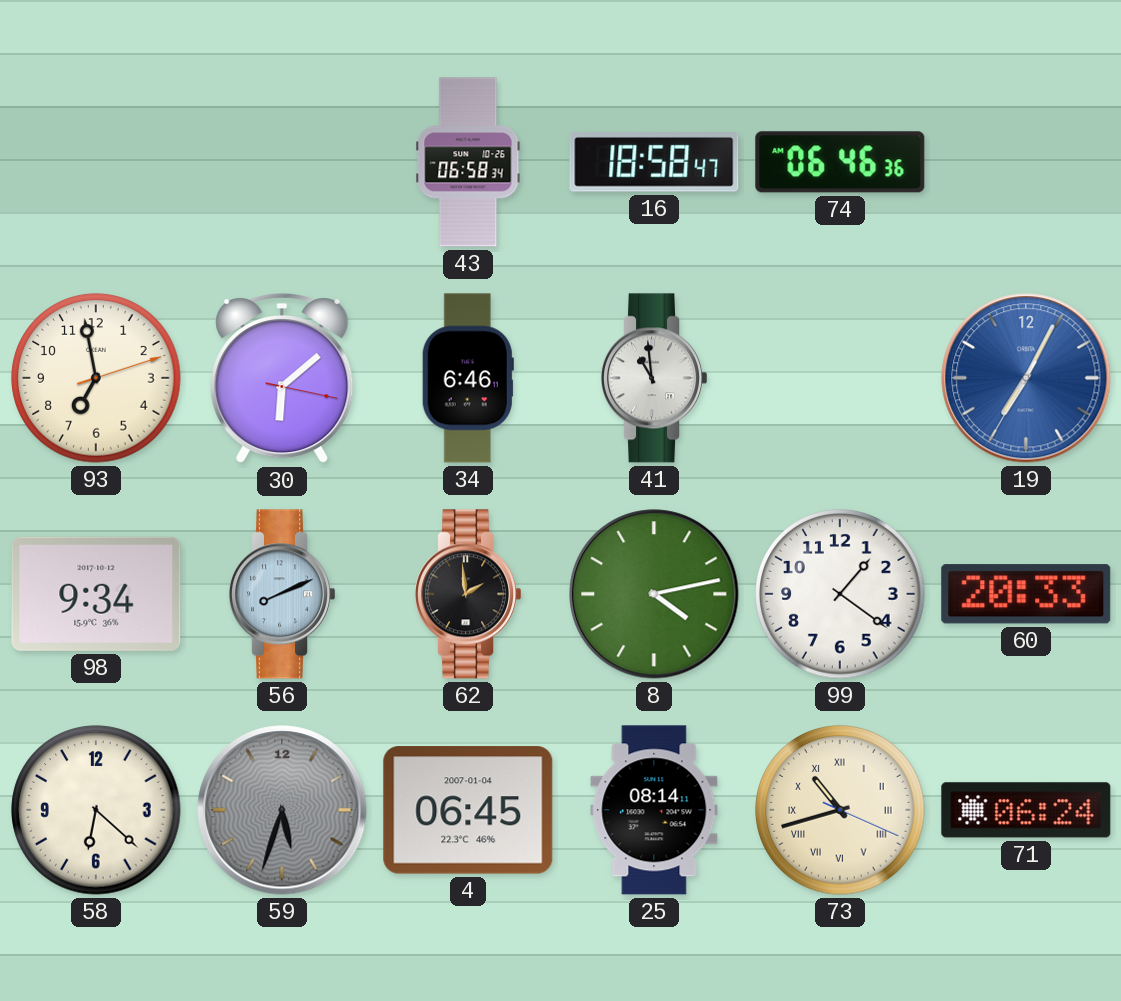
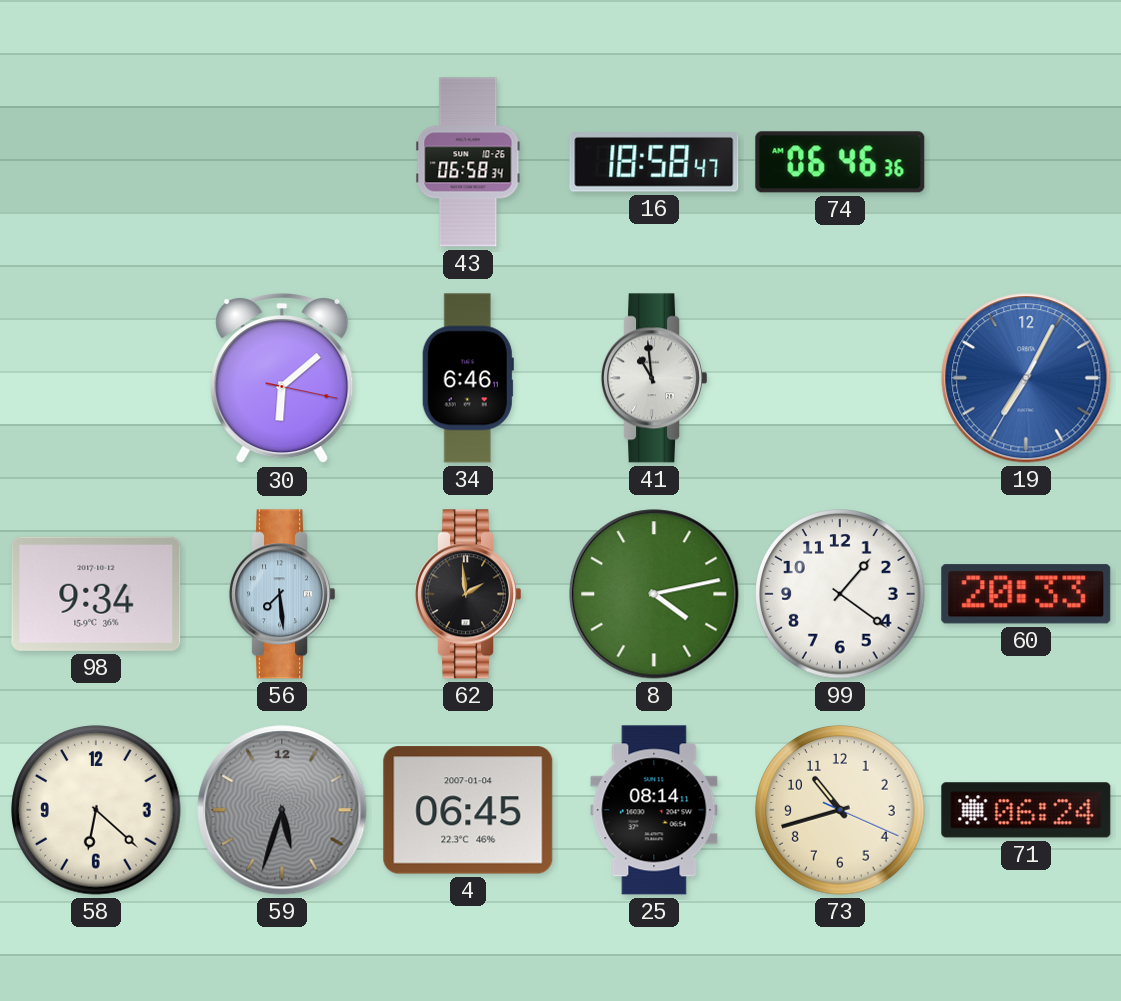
93: 6:58 -> none (96, 378)
56: 8:11 -> 7:29 (282, 594)
73 numerals: Roman -> Arabic (840, 810)
